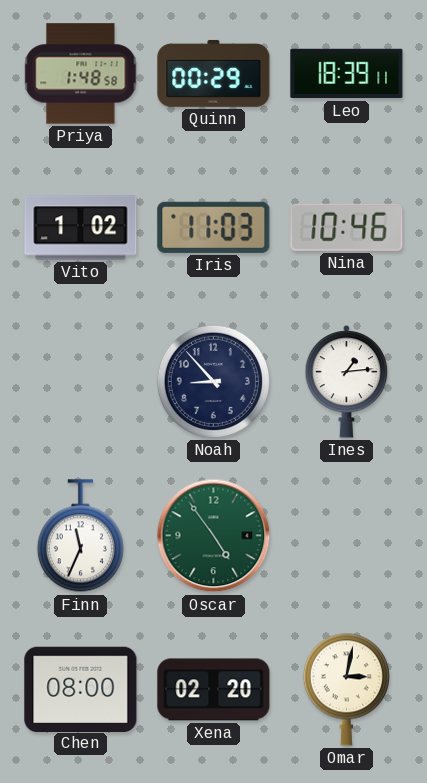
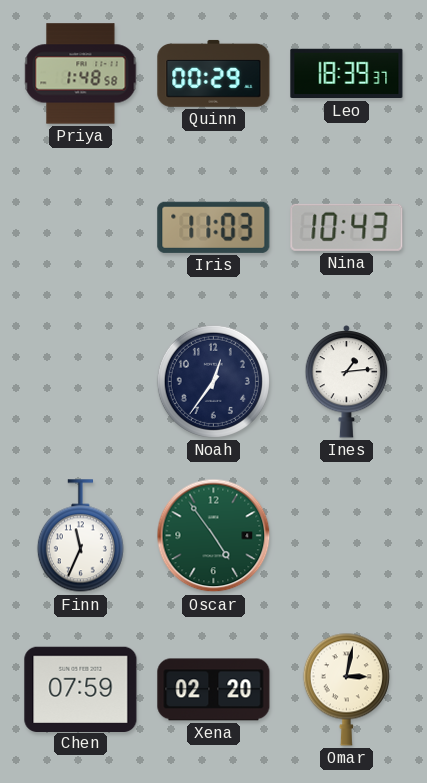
Leo: 18:39:11 -> 18:39:37 (347, 74)
Vito: 1:02 -> none (81, 228)
Nina: 10:46 -> 10:43 (347, 227)
Noah: 8:53 -> 12:36 (213, 381)
Chen: 08:00 -> 07:59 (81, 689)
